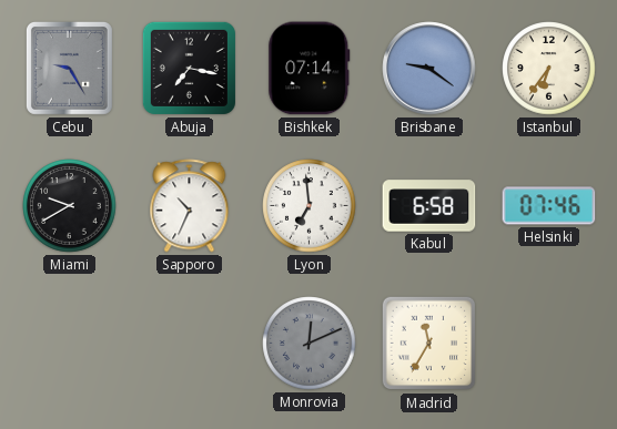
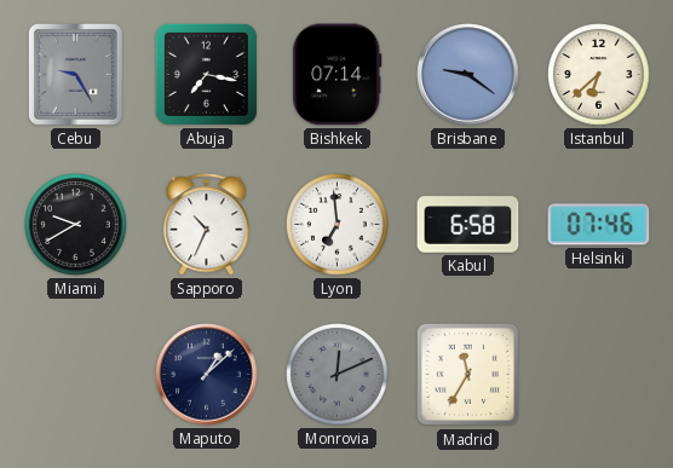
Istanbul: 6:36 -> 6:38 (599, 75)
Maputo: none -> 1:08 (207, 375)
